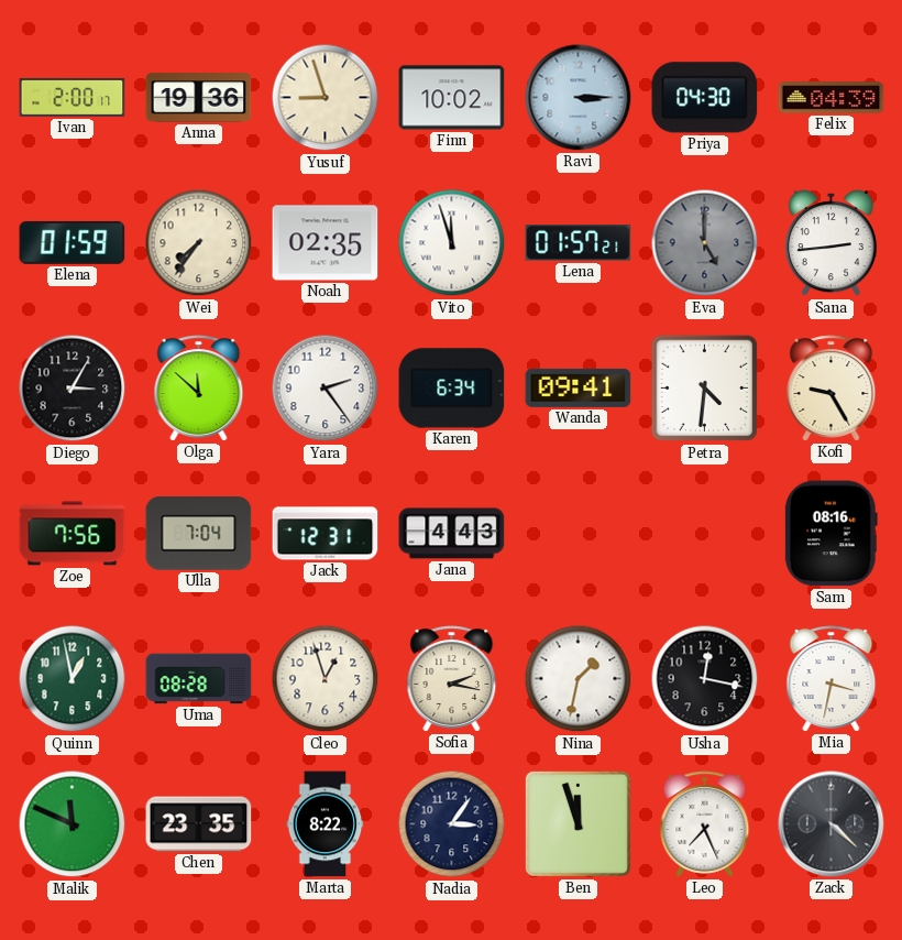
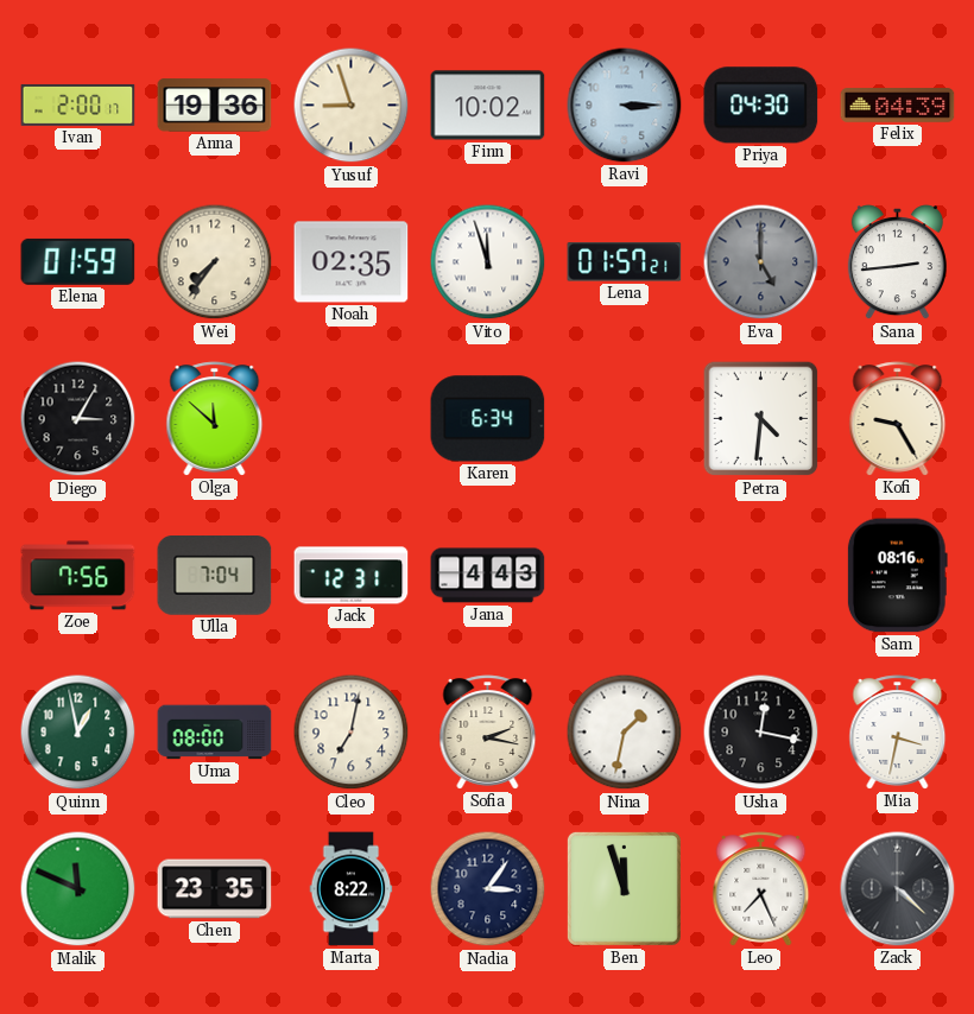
Yara: 2:24 -> none (326, 389)
Wanda: 09:41 -> none (579, 387)
Uma: 08:28 -> 08:00 (215, 733)
Cleo: 12:57 -> 7:02 (352, 733)
